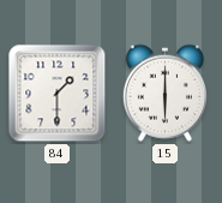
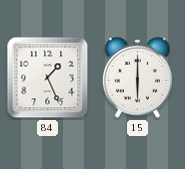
84: 1:30 -> 1:26 (48, 78)
